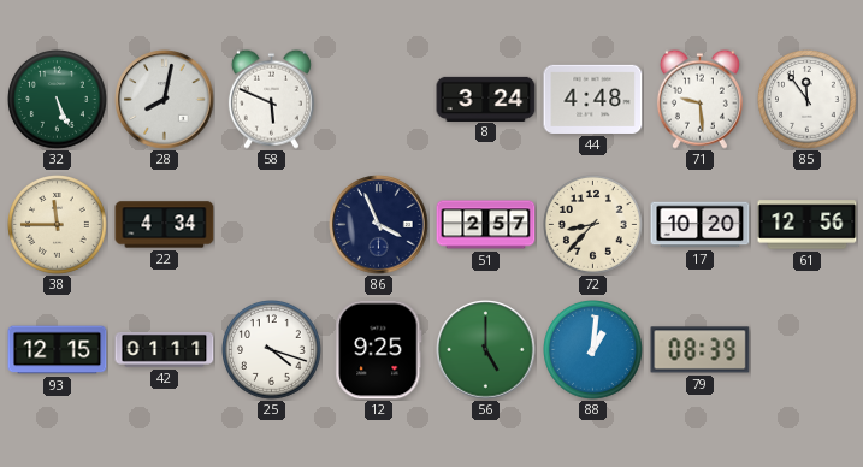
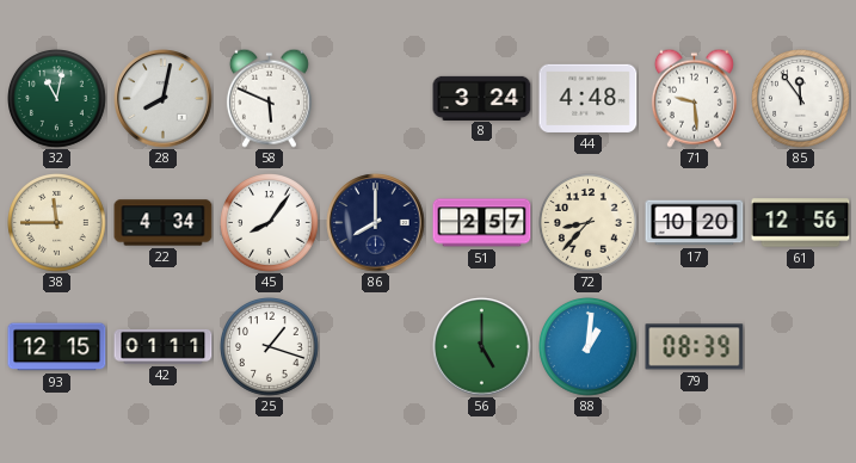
32: 5:26 -> 11:02 (57, 99)
45: none -> 8:06 (270, 223)
86: 3:56 -> 8:00 (376, 223)
25: 4:18 -> 1:18 (270, 347)
12: 9:25 -> none (379, 350)
